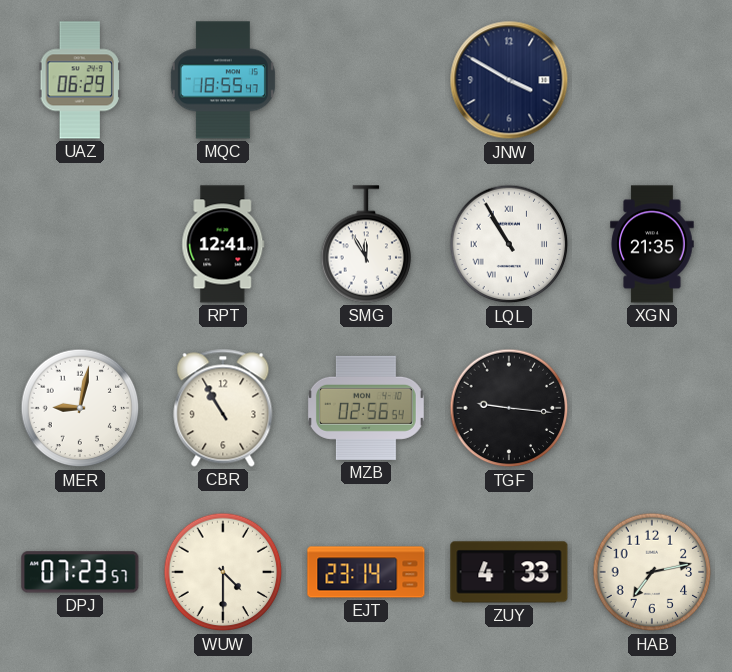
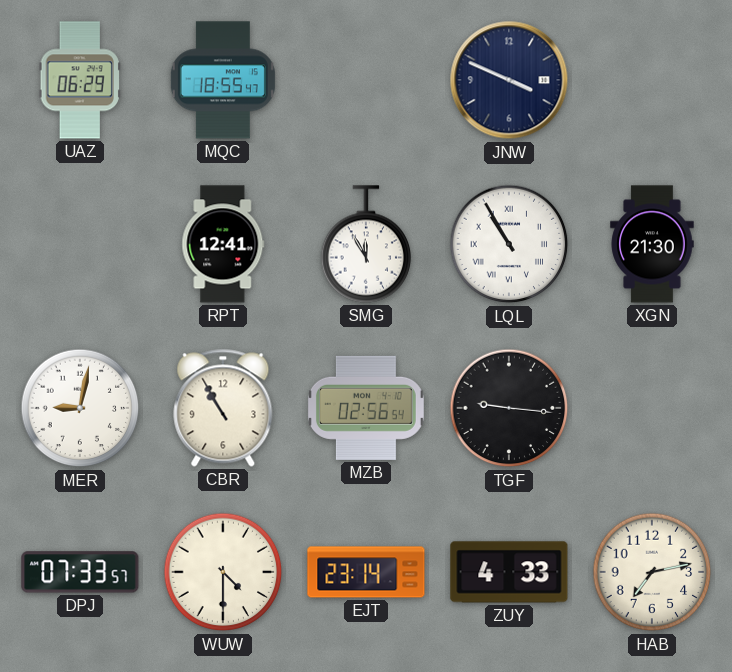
JNW: 3:50 -> 3:49 (509, 80)
XGN: 21:35 -> 21:30 (652, 244)
DPJ: 07:23 -> 07:33 (80, 572)
